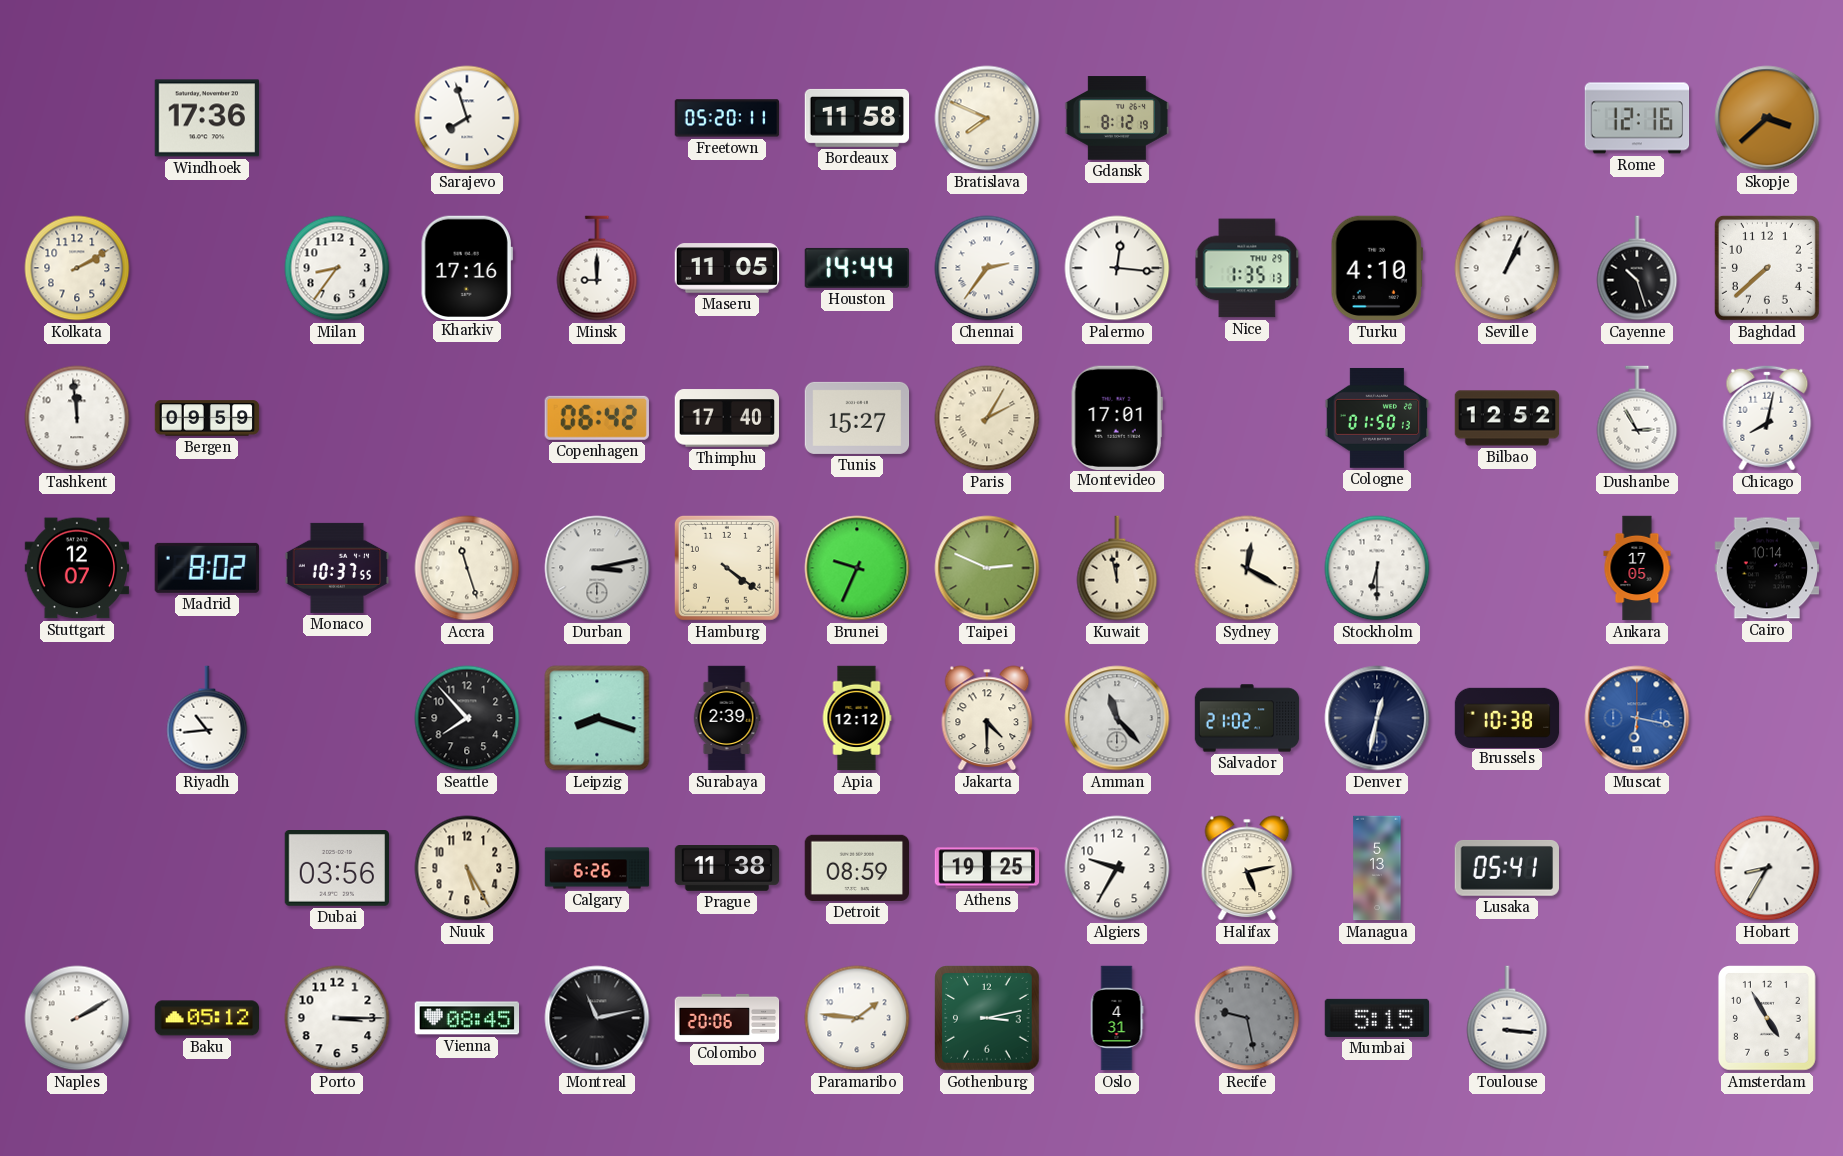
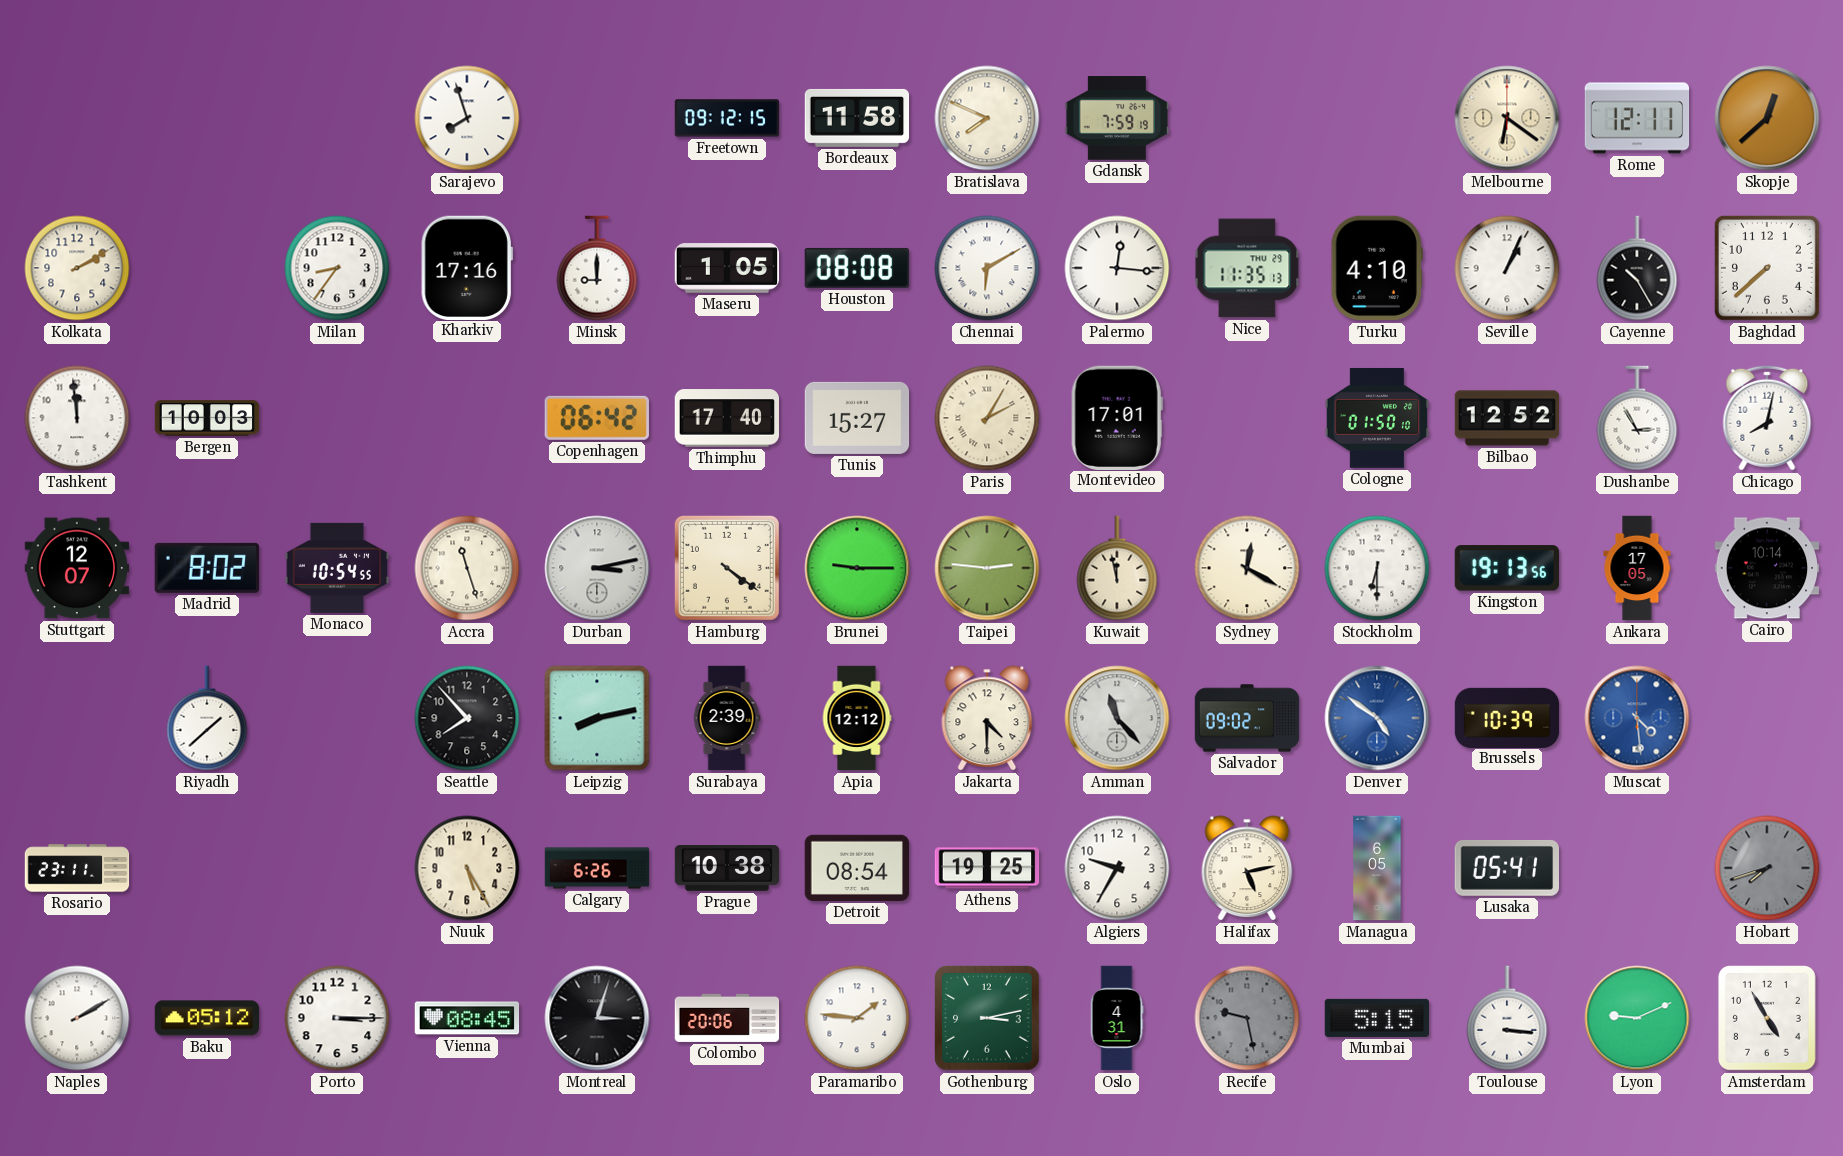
Windhoek: 17:36 -> none (206, 118)
Freetown: 05:20 -> 09:12 (727, 118)
Gdansk: 8:12 -> 7:59 (1117, 118)
Melbourne: none -> 6:21 (1507, 118)
Rome: 12:16 -> 12:11 (1637, 118)
Skopje: 3:38 -> 12:38 (1767, 118)
Maseru: 11:05 -> 1:05 (727, 268)
Houston: 14:44 -> 08:08 (857, 268)
Chennai: 2:36 -> 6:10 (987, 268)
Nice: 1:35 -> 11:35 (1247, 268)
Cayenne: 10:27 -> 10:25 (1637, 268)
Bergen: 09:59 -> 10:03 (207, 418)
Cologne: 01:50:13 -> 01:50:10 (1377, 418)
Monaco: 10:37 -> 10:54 (337, 568)
Brunei: 9:34 -> 9:15 (857, 568)
Taipei: 2:49 -> 2:46 (987, 568)
Kingston: none -> 19:13 (1507, 568)
Riyadh: 10:44 -> 1:38 (207, 718)
Leipzig: 8:18 -> 8:13 (597, 718)
Salvador: 21:02 -> 09:02 (1247, 718)
Denver: 12:32 -> 4:51 (1377, 718)
Denver dial: navy -> blue (1377, 718)
Brussels: 10:38 -> 10:39 (1507, 717)
Muscat: 6:17 -> 4:29 (1637, 718)
Rosario: none -> 23:11 (77, 868)
Dubai: 03:56 -> none (336, 869)
Prague: 11:38 -> 10:38 (727, 869)
Detroit: 08:59 -> 08:54 (856, 868)
Managua: 5:13 -> 6:05 (1377, 868)
Hobart: 8:35 -> 7:42 (1767, 868)
Hobart dial: white -> grey (1767, 868)
Montreal: 11:13 -> 3:03 (597, 1018)
Lyon: none -> 9:11 (1637, 1018)
